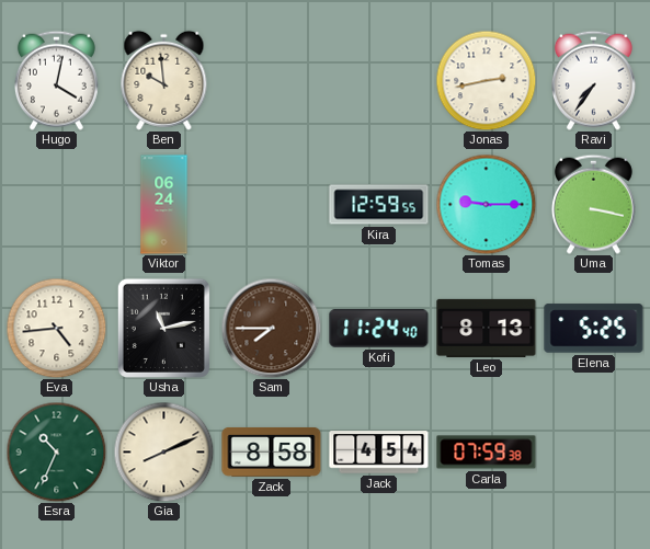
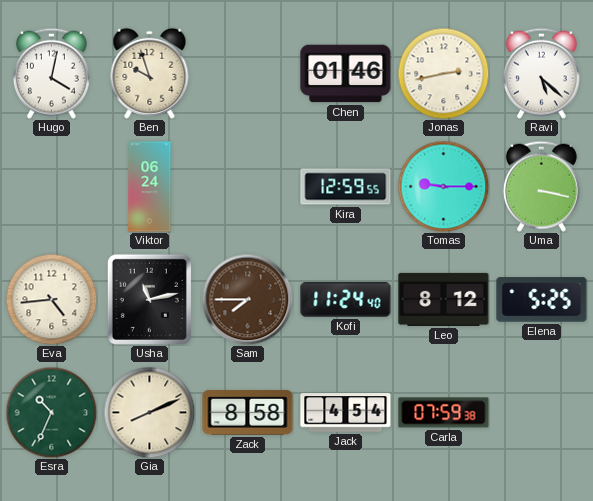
Ben: 9:59 -> 9:57 (150, 73)
Chen: none -> 01:46 (346, 74)
Ravi: 7:36 -> 5:22 (541, 73)
Leo: 8:13 -> 8:12 (444, 299)
